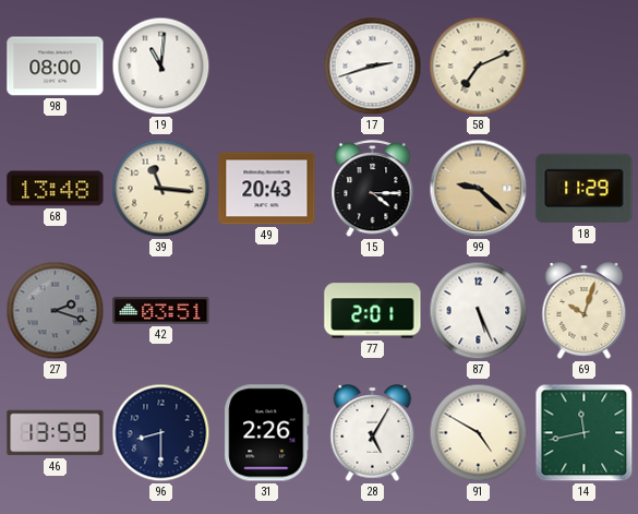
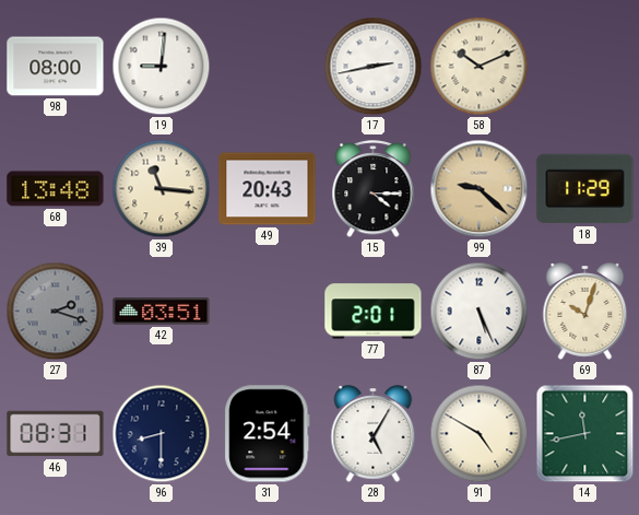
19: 11:01 -> 9:01 (162, 67)
17: 2:42 -> 2:43 (374, 67)
58: 7:11 -> 10:11 (480, 67)
46: 13:59 -> 08:31 (56, 434)
31: 2:26 -> 2:54 (268, 434)
